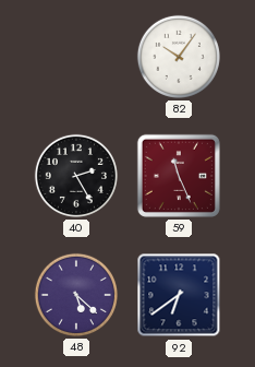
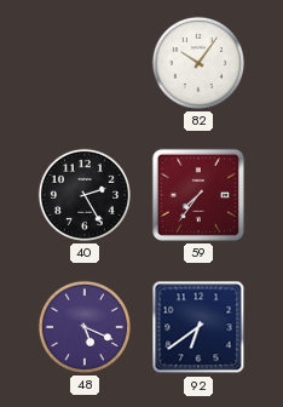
59: 11:26 -> 7:36 (198, 195)
48: 5:22 -> 5:19 (85, 327)
